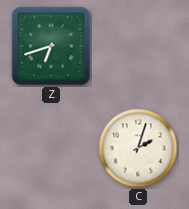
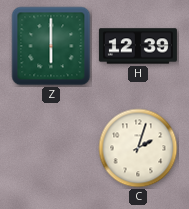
Z: 6:42 -> 6:00 (51, 46)
H: none -> 12:39 (138, 46)
